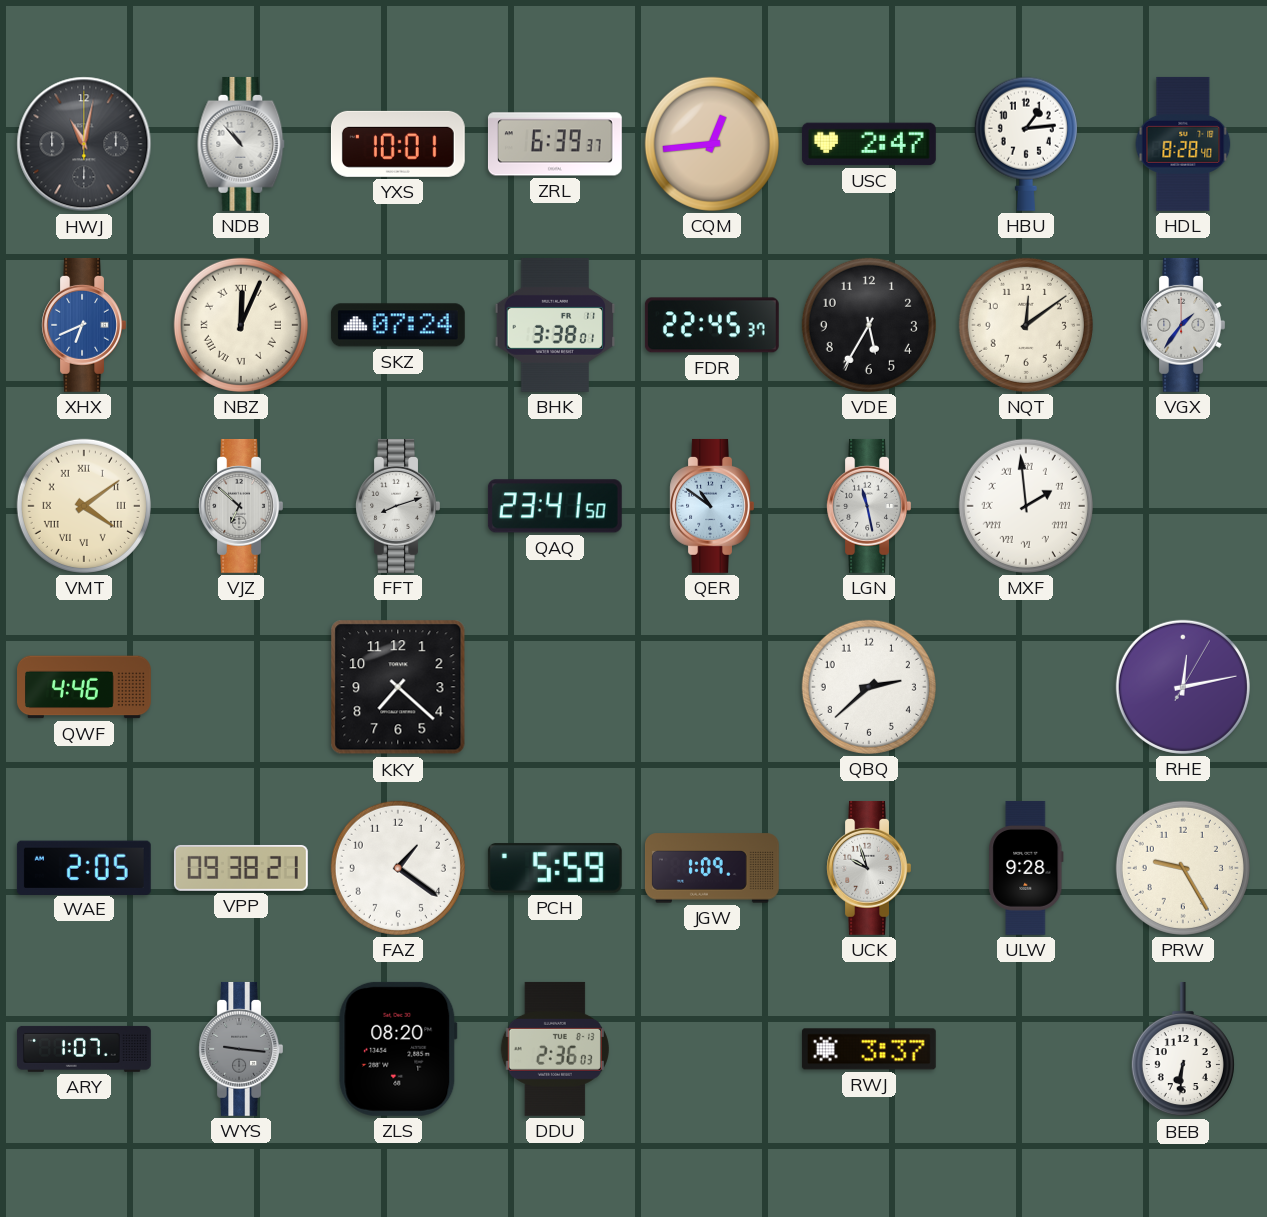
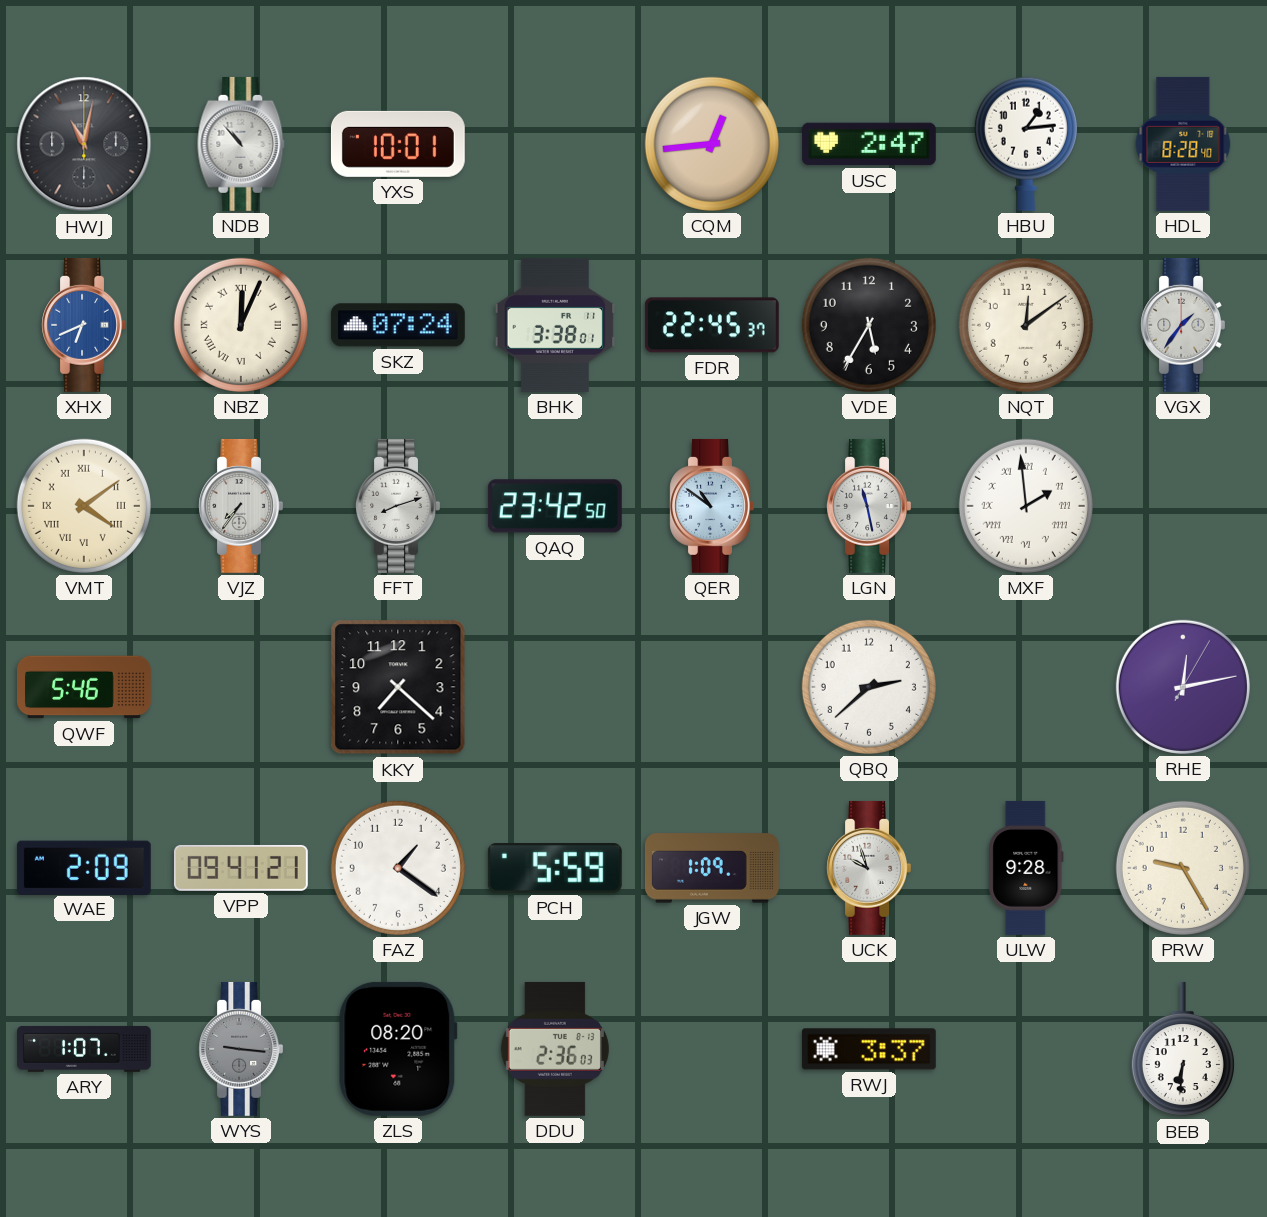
ZRL: 6:39 -> none (555, 144)
VJZ: 6:52 -> 7:36 (241, 506)
QAQ: 23:41 -> 23:42 (555, 506)
QWF: 4:46 -> 5:46 (85, 687)
WAE: 2:05 -> 2:09 (84, 867)
VPP: 09:38 -> 09:41 (241, 868)
